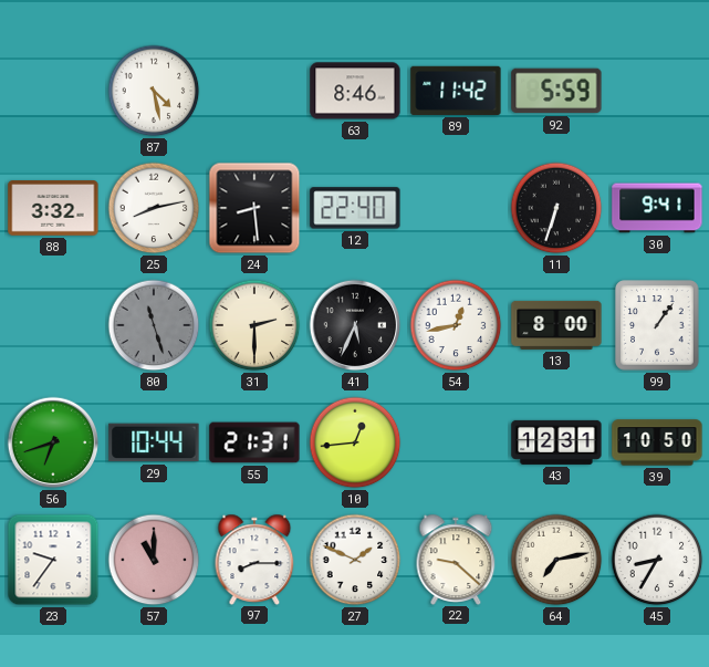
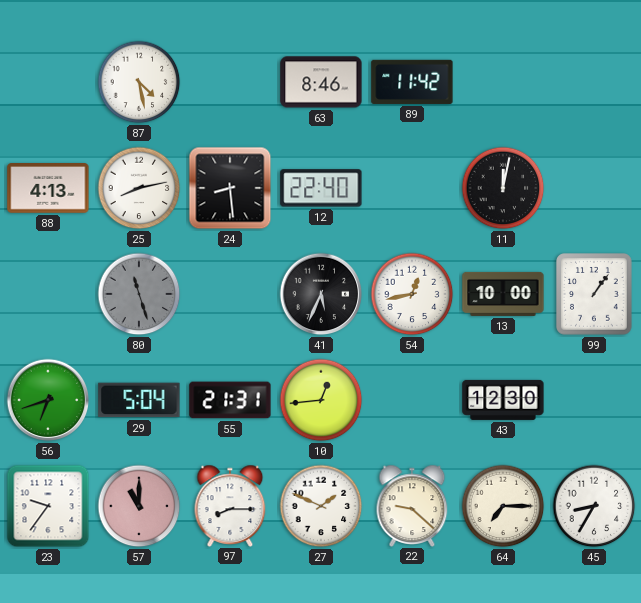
92: 5:59 -> none (556, 91)
88: 3:32 -> 4:13 (48, 189)
11: 6:33 -> 12:02 (503, 188)
30: 9:41 -> none (657, 208)
31: 2:30 -> none (254, 325)
13: 8:00 -> 10:00 (503, 294)
29: 10:44 -> 5:04 (139, 400)
43: 12:31 -> 12:30 (503, 400)
39: 10:50 -> none (657, 442)
64: 7:13 -> 7:15 (503, 506)
